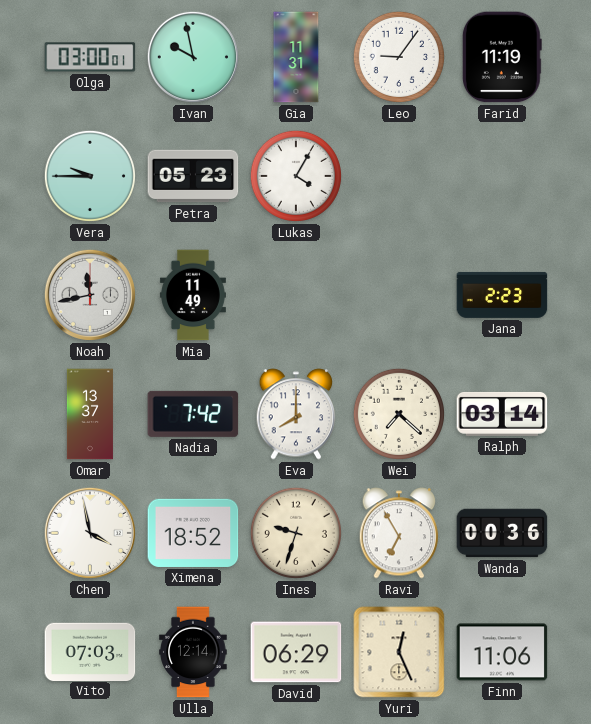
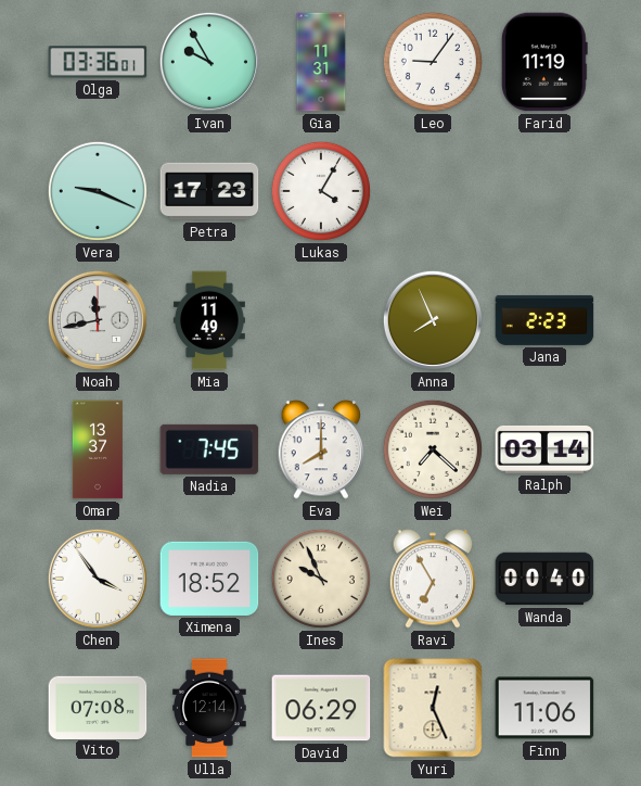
Olga: 03:00 -> 03:36 (98, 62)
Ivan: 9:58 -> 9:55 (209, 62)
Vera: 9:45 -> 9:19 (98, 191)
Petra: 05:23 -> 17:23 (209, 191)
Anna: none -> 7:56 (433, 320)
Nadia: 7:42 -> 7:45 (209, 449)
Chen: 3:58 -> 3:54 (98, 579)
Ines: 9:33 -> 9:56 (321, 579)
Wanda: 00:36 -> 00:40 (544, 579)
Vito: 07:03 -> 07:08 (98, 707)
